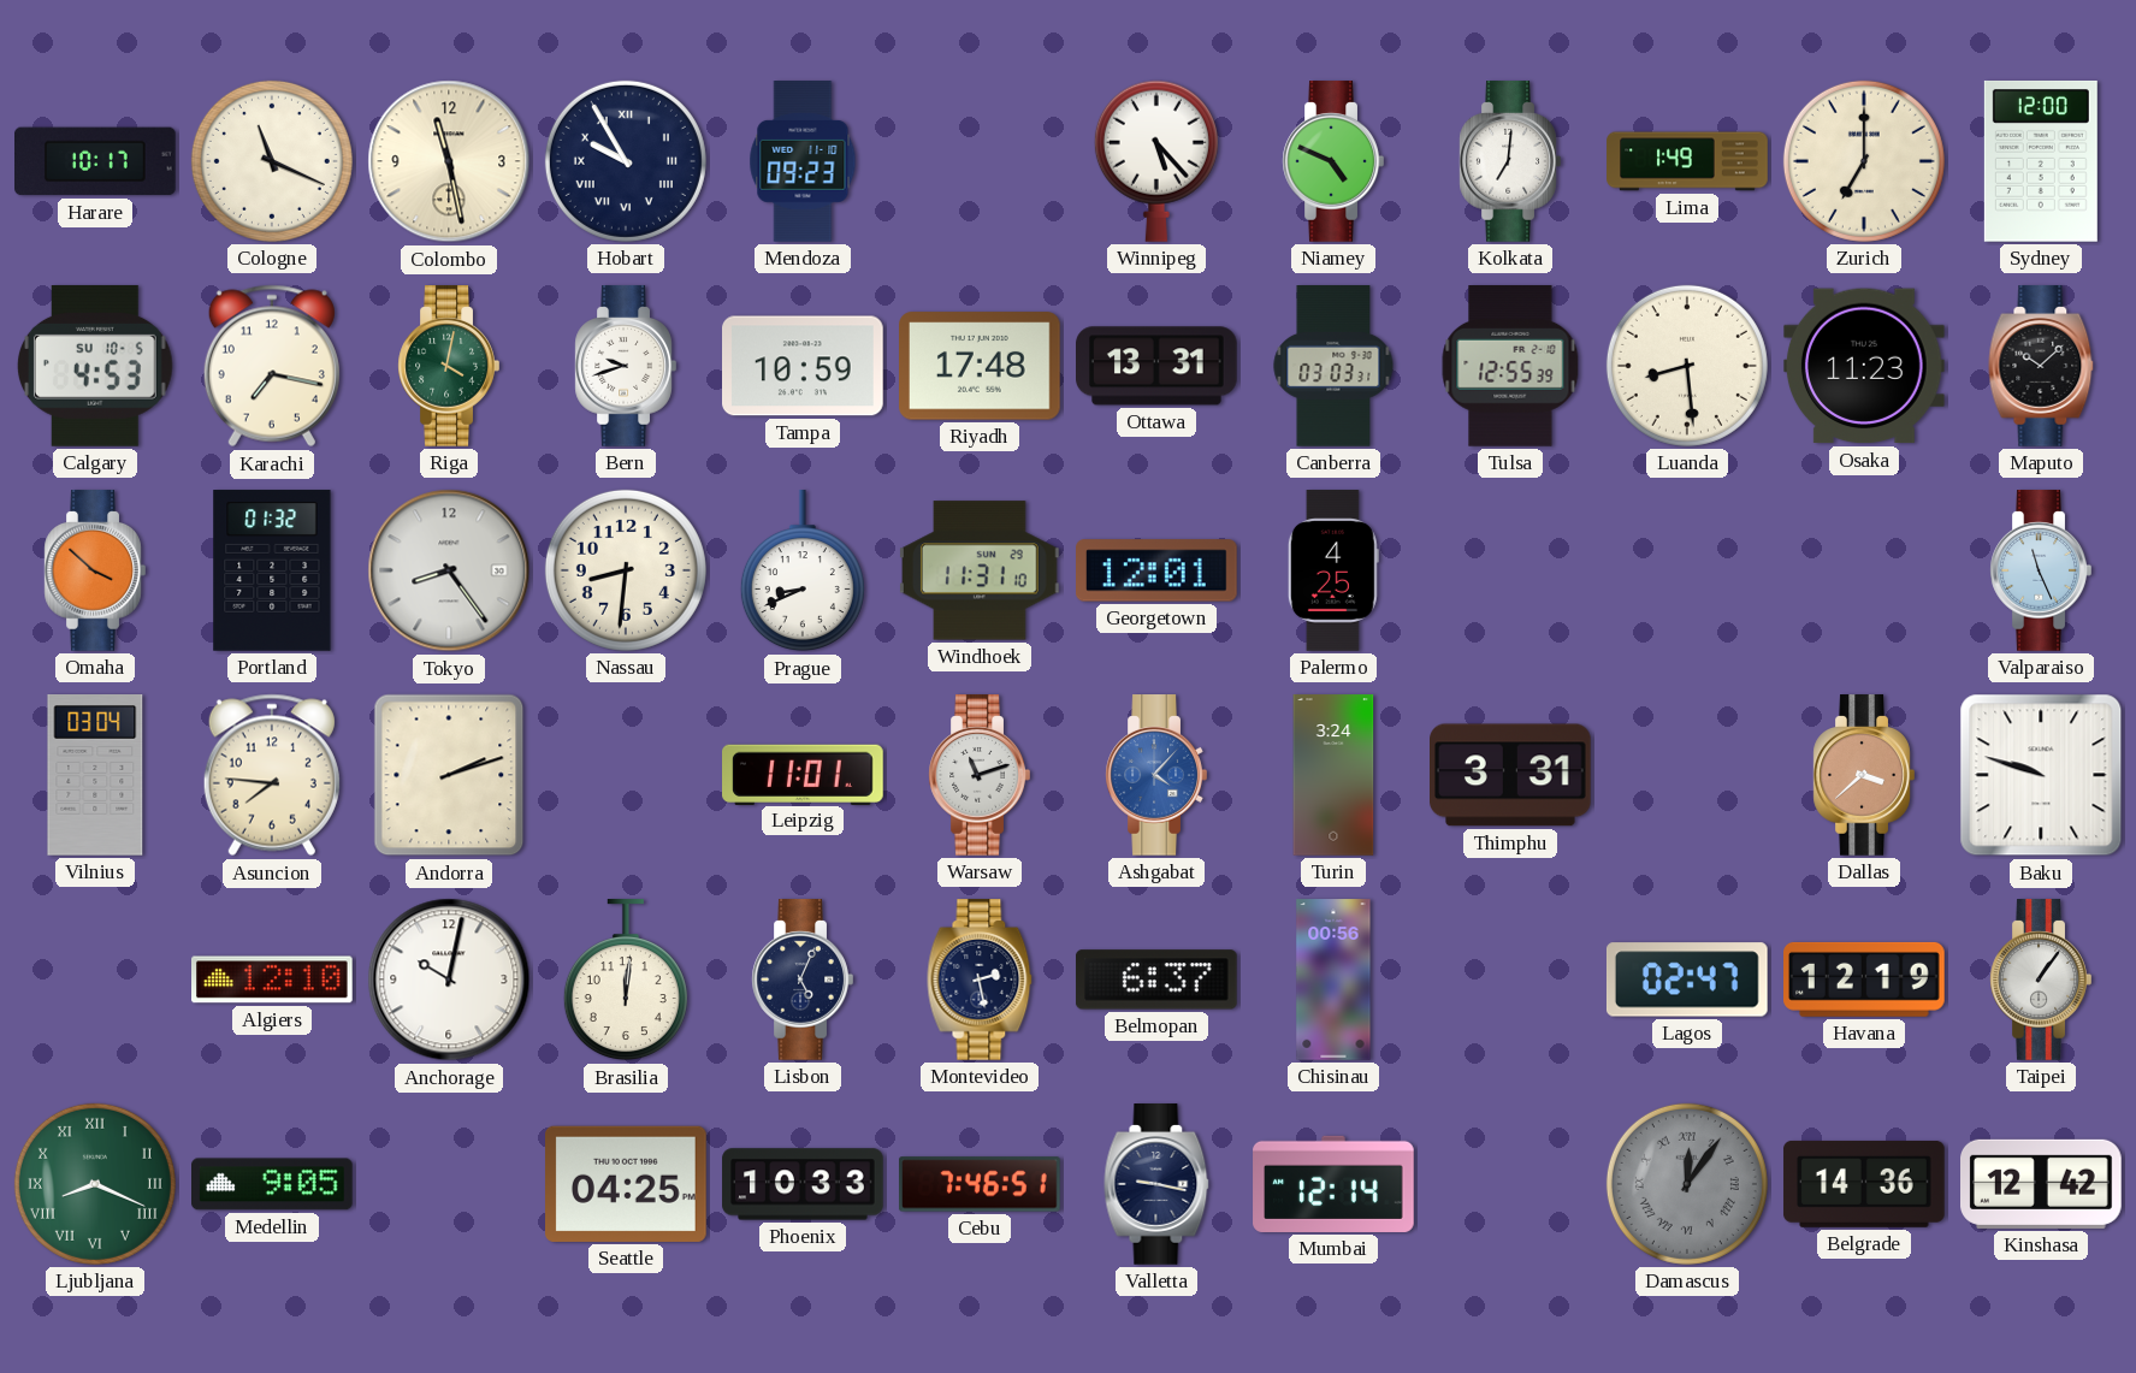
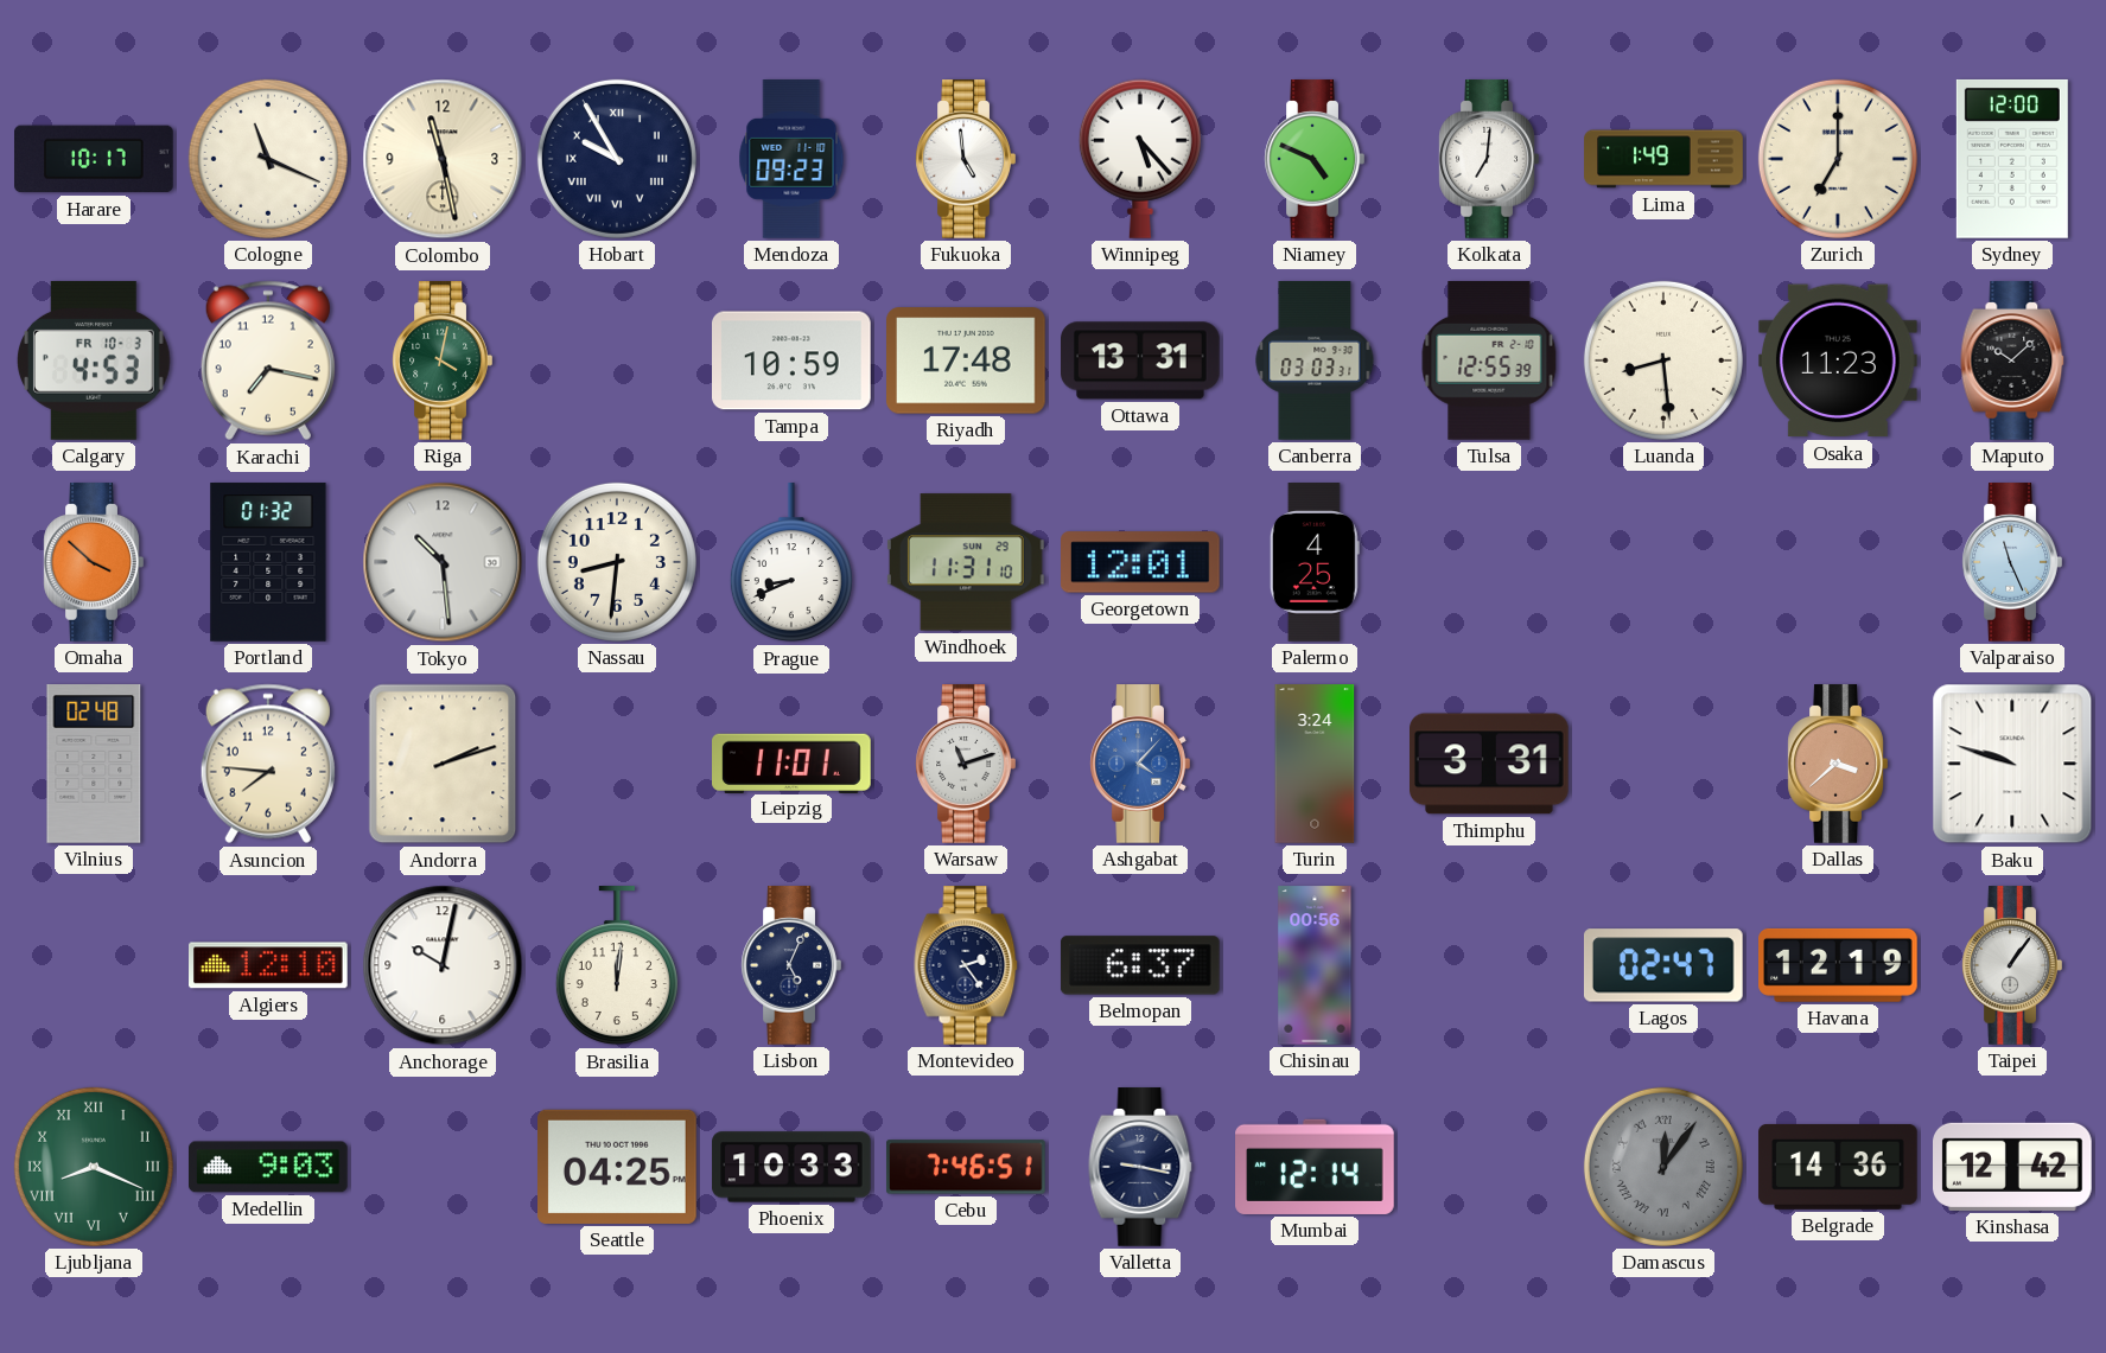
Fukuoka: none -> 4:59 (966, 159)
Calgary date: SU 10-5 -> FR 10-3 (94, 360)
Bern: 9:42 -> none (626, 366)
Tokyo: 8:24 -> 10:29 (443, 562)
Vilnius: 03:04 -> 02:48 (94, 765)
Montevideo: 2:28 -> 2:24 (966, 965)
Medellin: 9:05 -> 9:03 (269, 1167)
